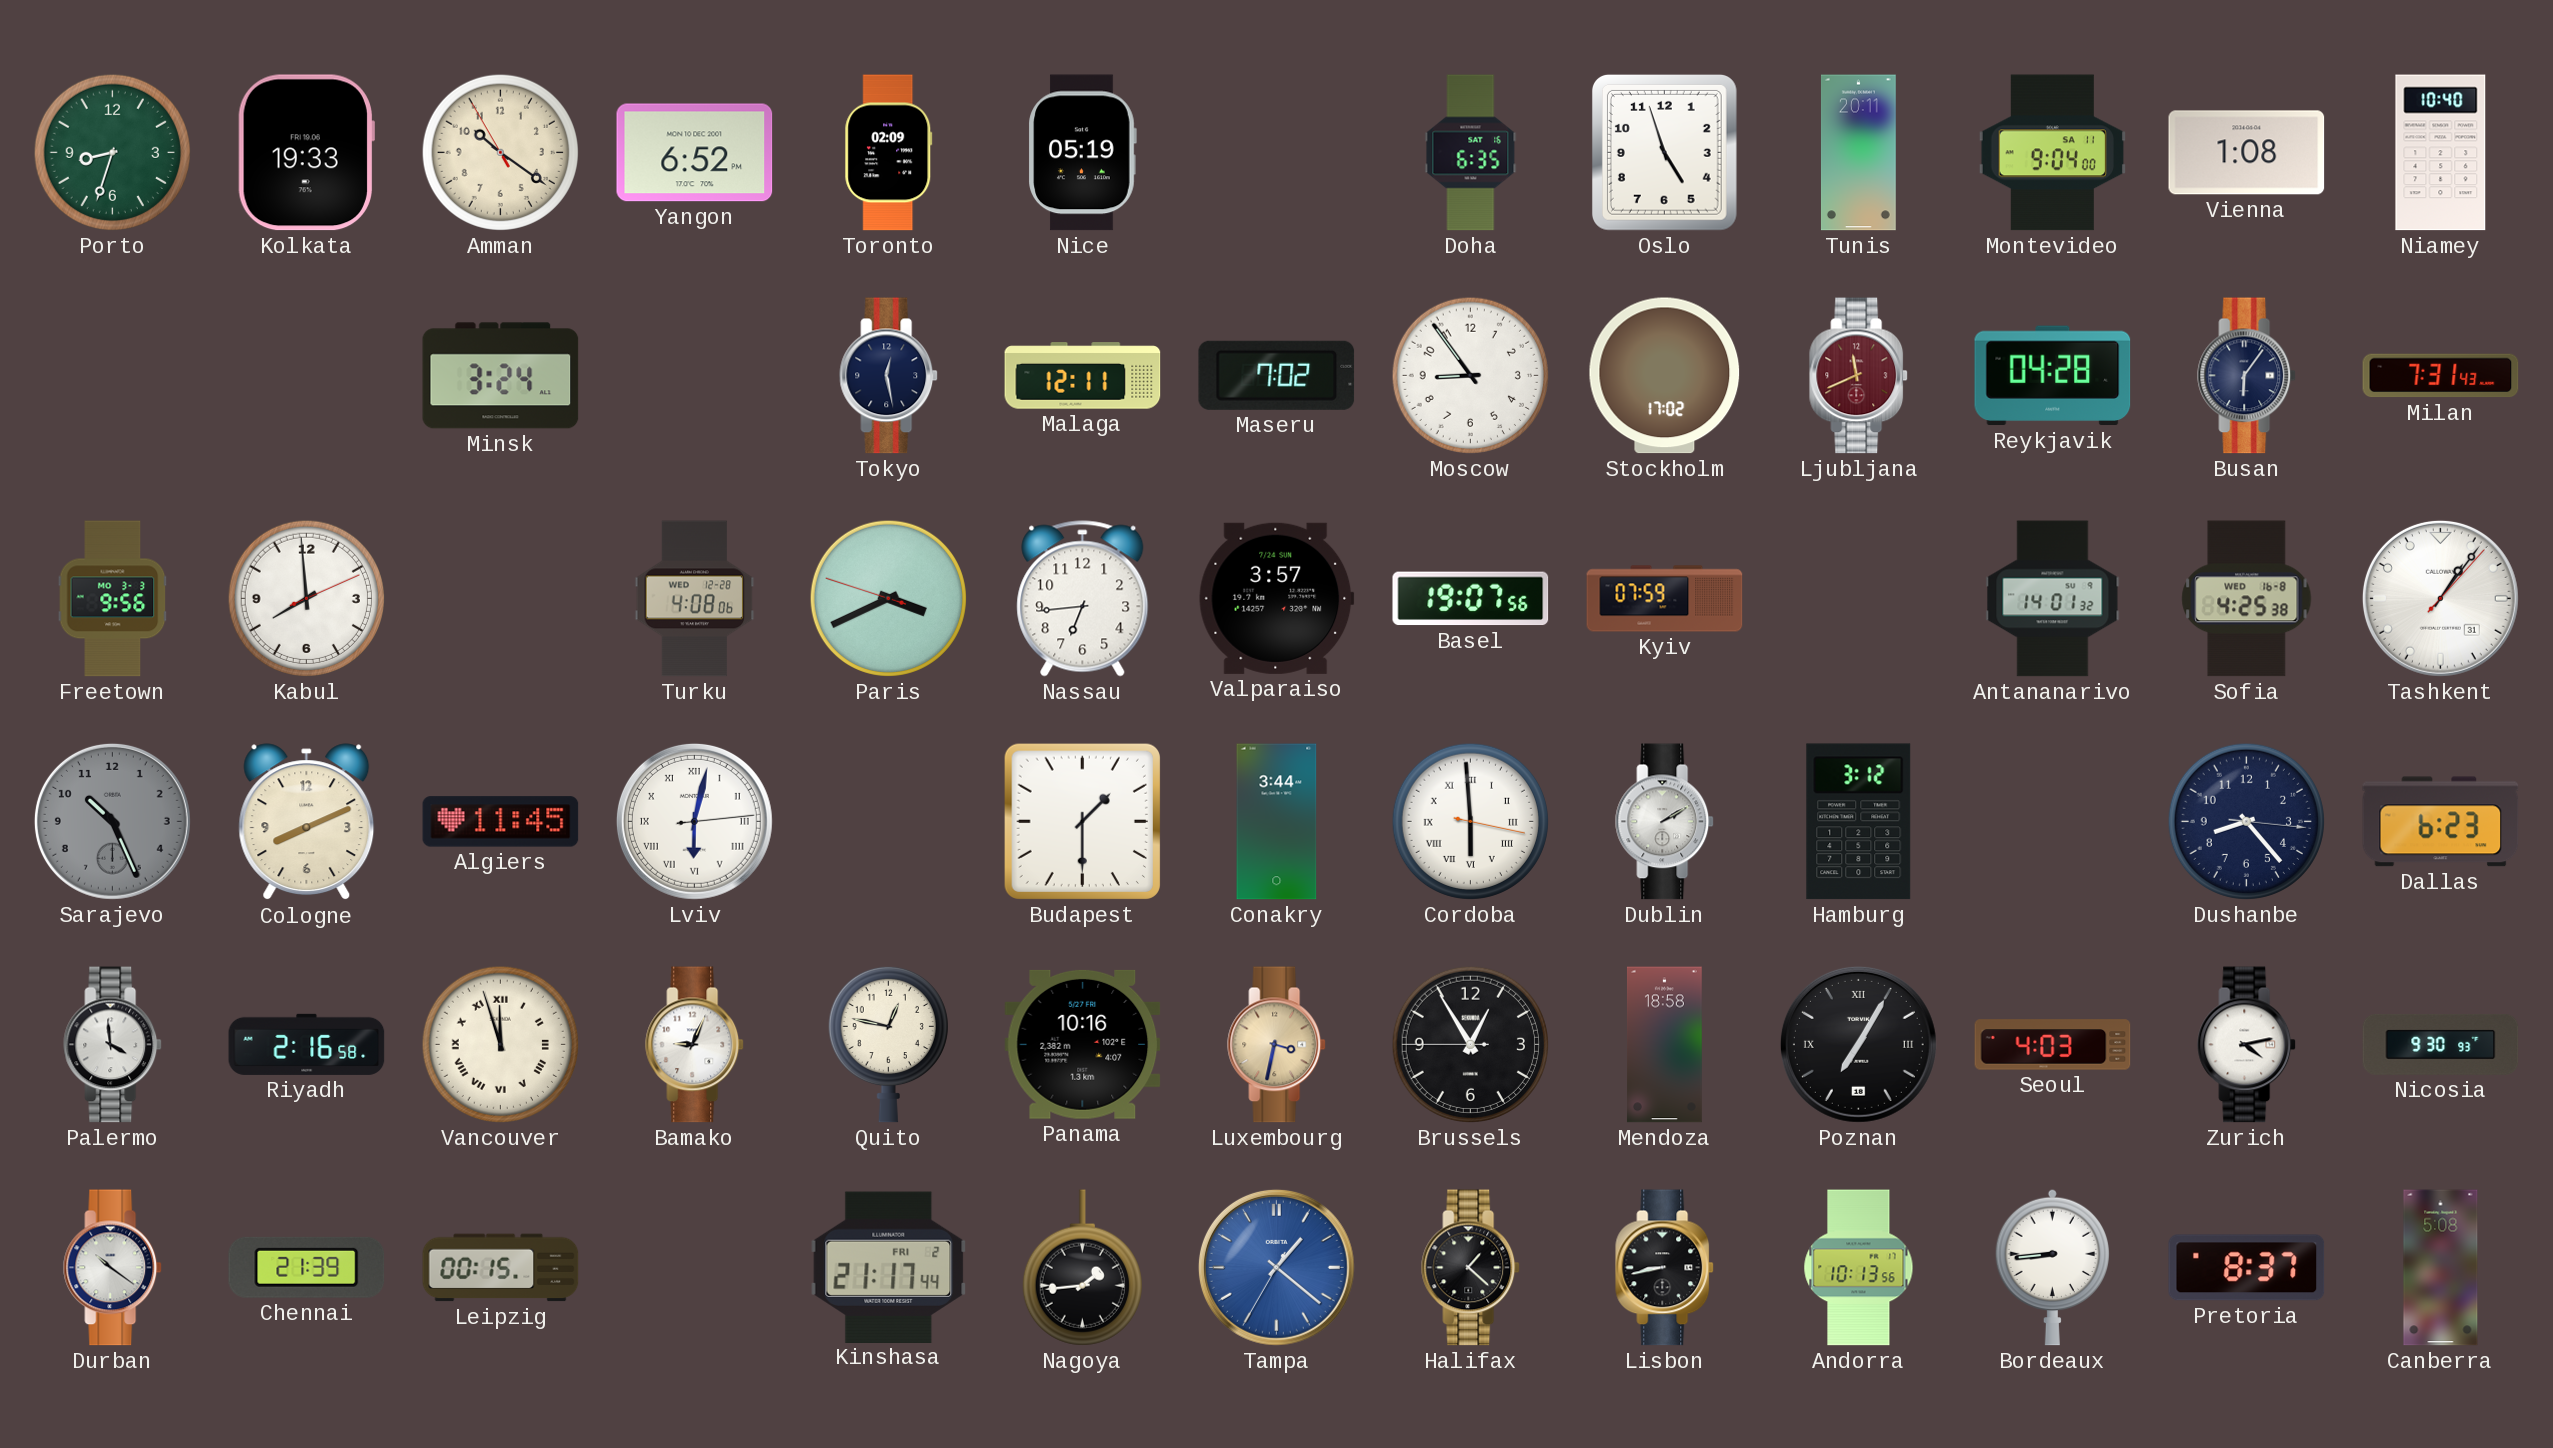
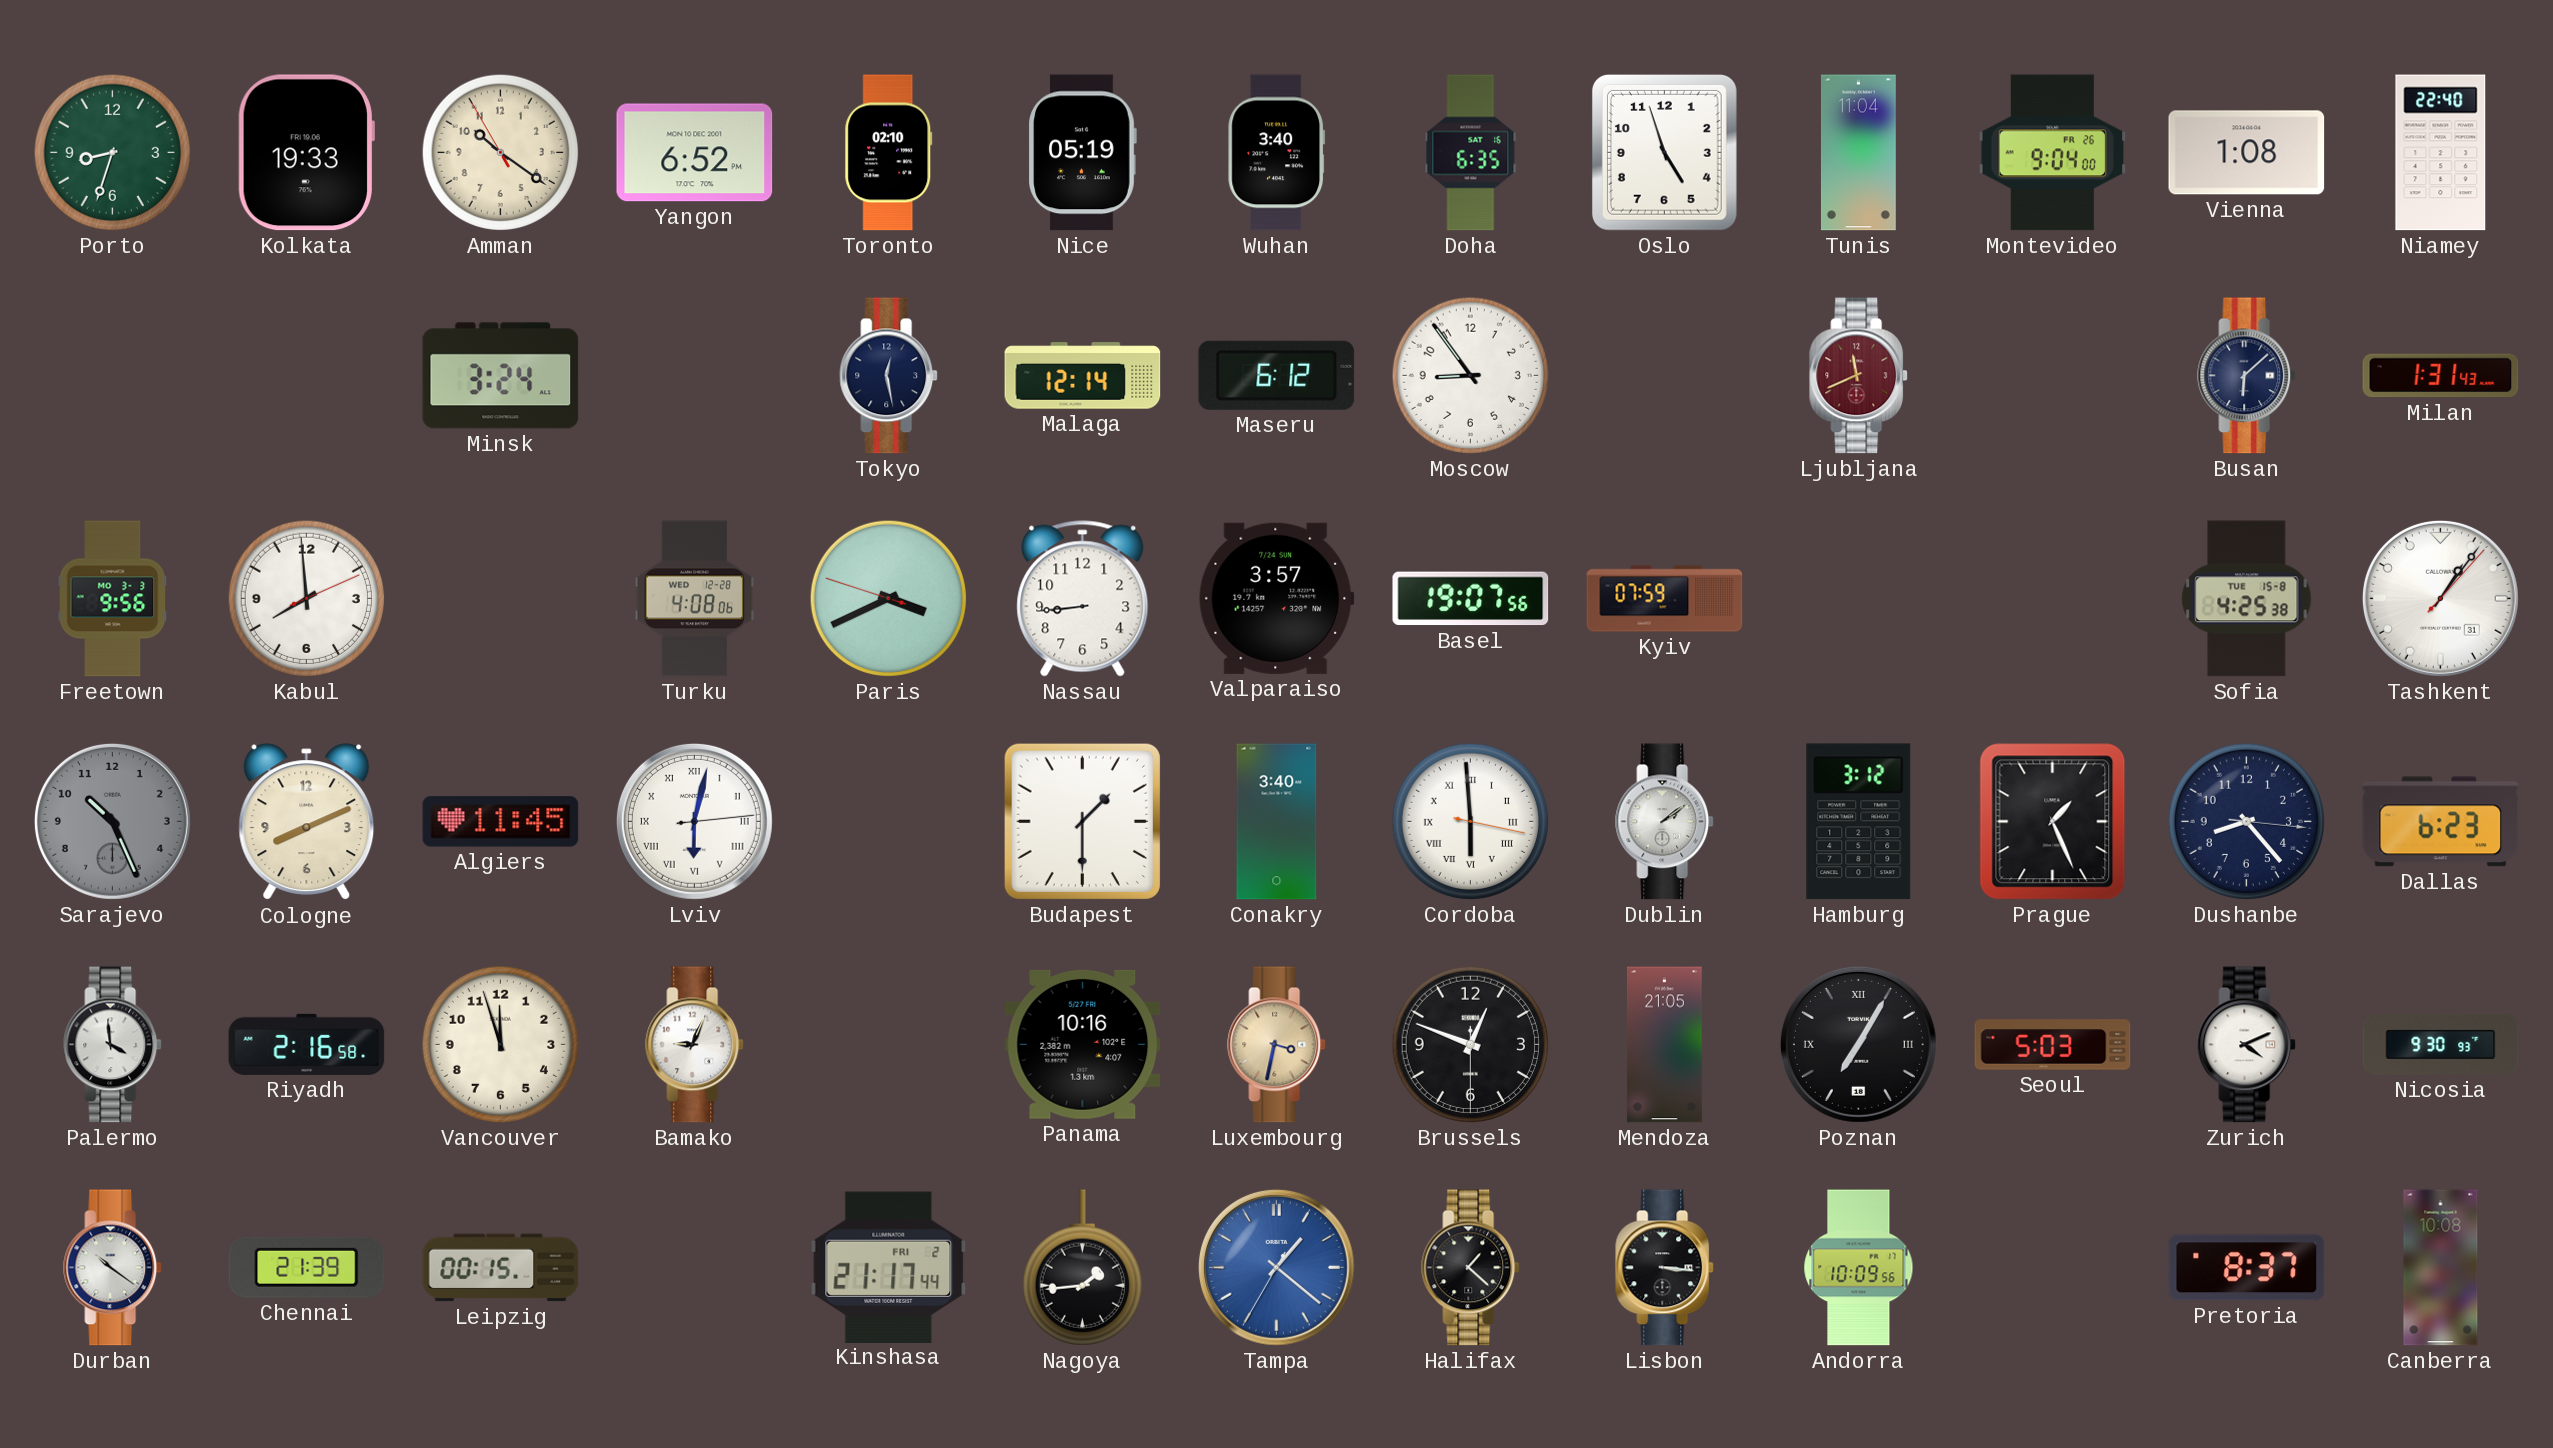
Toronto: 02:09 -> 02:10 (889, 153)
Wuhan: none -> 3:40 (1277, 153)
Tunis: 20:11 -> 11:04 (1858, 153)
Montevideo date: SA 11 -> FR 26 (2052, 153)
Niamey: 10:40 -> 22:40 (2441, 153)
Malaga: 12:11 -> 12:14 (1083, 376)
Maseru: 7:02 -> 6:12 (1277, 375)
Stockholm: 17:02 -> none (1665, 376)
Reykjavik: 04:28 -> none (2053, 376)
Busan: 6:06 -> 6:08 (2247, 376)
Milan: 7:31 -> 1:31 (2441, 376)
Nassau: 6:44 -> 8:44 (1083, 599)
Antananarivo: 14:01 -> none (2053, 599)
Sofia date: WED 16-8 -> TUE 15-8 (2247, 599)
Conakry: 3:44 -> 3:40 (1277, 822)
Dublin: 2:10 -> 2:09 (1665, 822)
Prague: none -> 1:26 (2053, 822)
Vancouver numerals: Roman -> Arabic (500, 1044)
Quito: 12:47 -> none (888, 1044)
Brussels: 12:54 -> 12:48 (1470, 1044)
Mendoza: 18:58 -> 21:05 (1664, 1045)
Seoul: 4:03 -> 5:03 (2053, 1045)
Zurich: 4:13 -> 4:11 (2247, 1045)
Lisbon: 8:43 -> 3:16 (1665, 1268)
Andorra: 10:13 -> 10:09 (1859, 1268)
Bordeaux: 8:44 -> none (2053, 1267)
Canberra: 5:08 -> 10:08 (2441, 1268)
